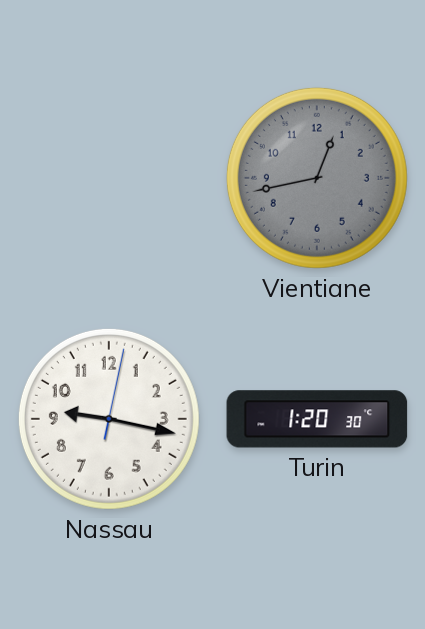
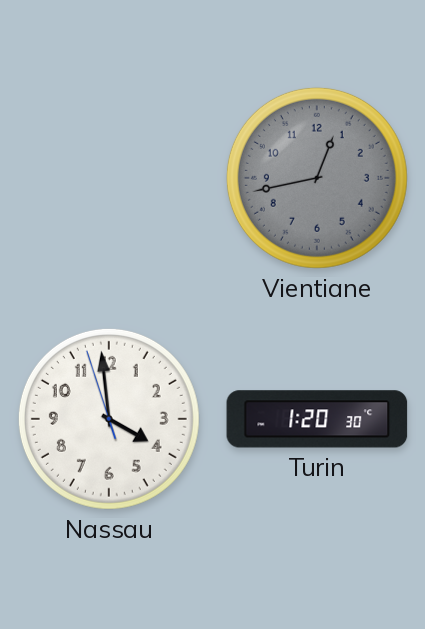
Nassau: 9:17 -> 3:58 (109, 419)
